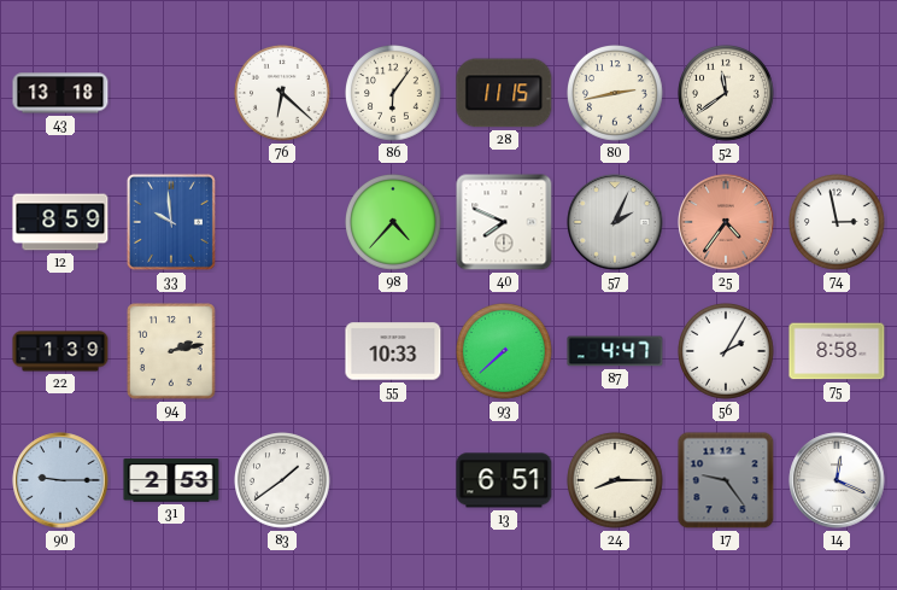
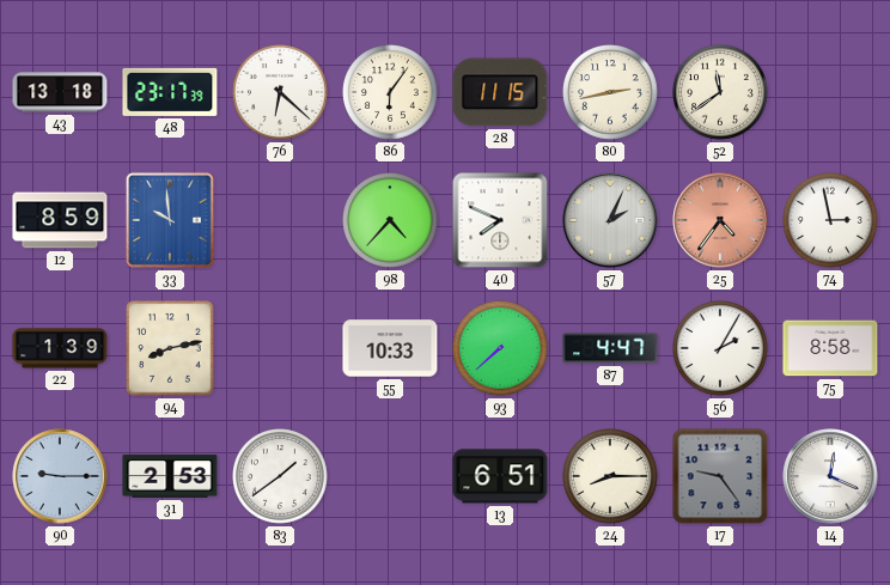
48: none -> 23:17 (170, 92)
94: 2:13 -> 8:13 (170, 348)
